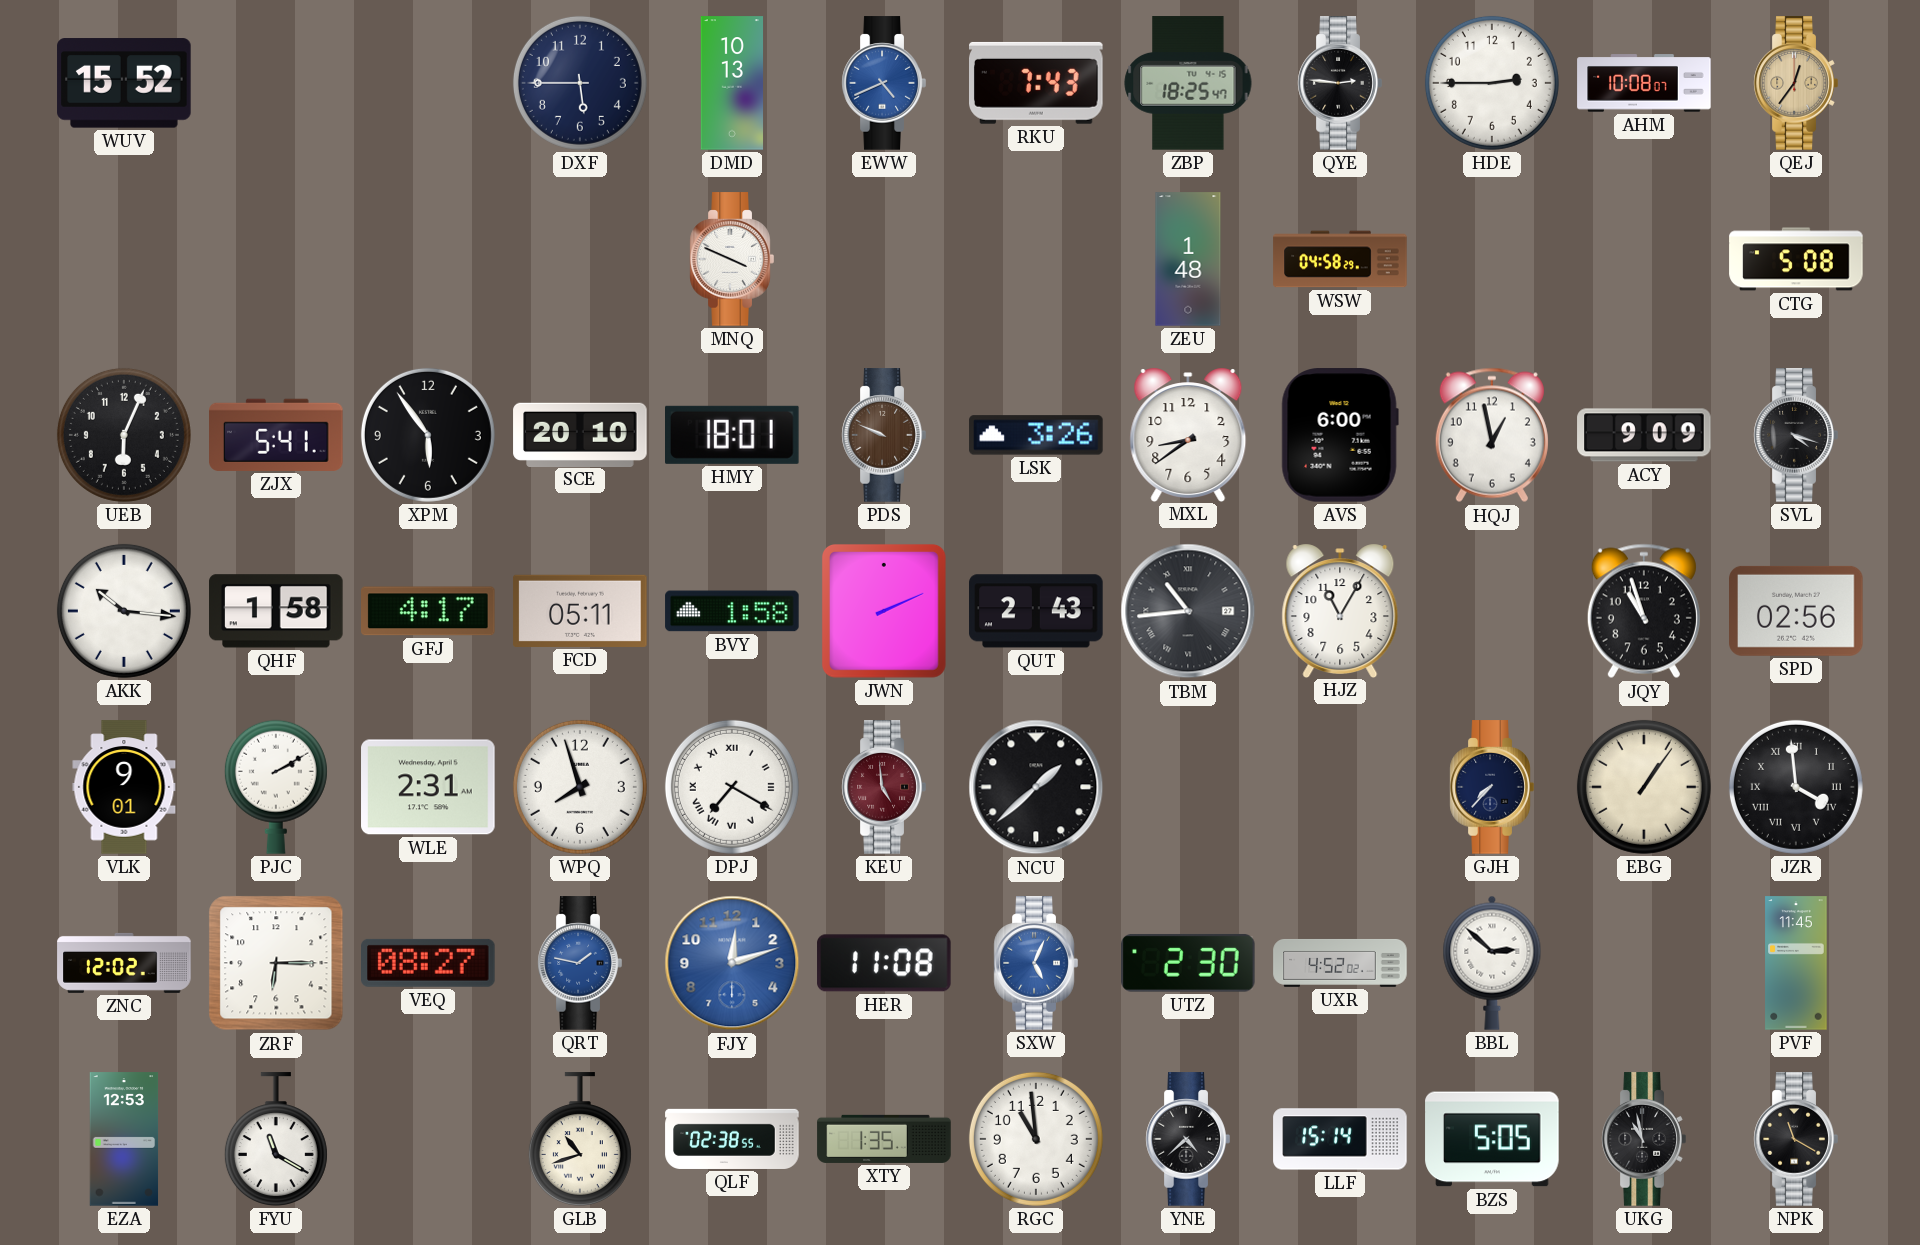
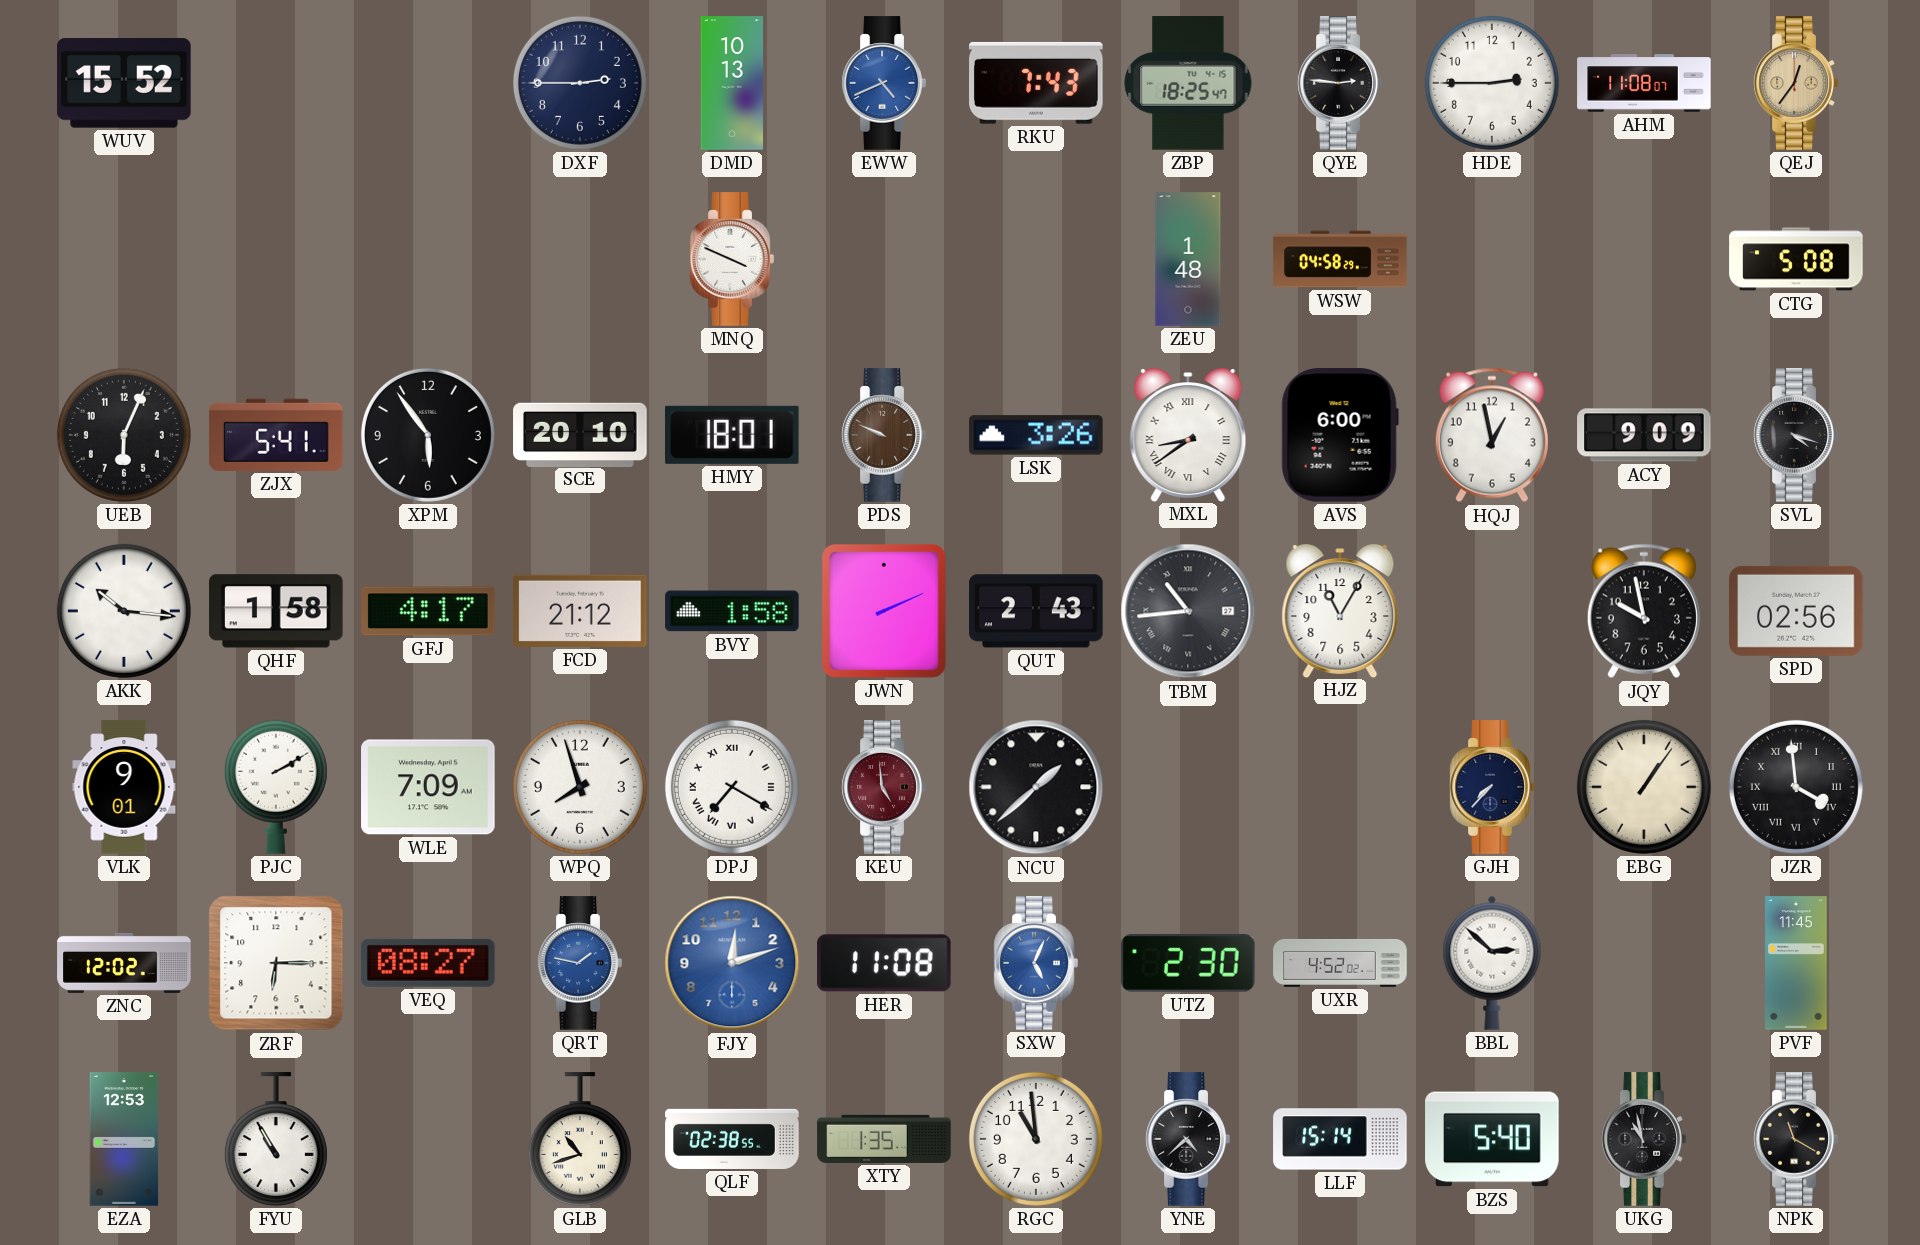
DXF: 5:45 -> 2:45 (580, 83)
AHM: 10:08 -> 11:08 (1644, 83)
MXL numerals: Arabic -> Roman (1188, 434)
FCD: 05:11 -> 21:12 (580, 611)
JQY: 10:57 -> 9:58 (1644, 611)
WLE: 2:31 -> 7:09 (428, 787)
FYU: 11:20 -> 10:55 (276, 1139)
BZS: 5:05 -> 5:40 (1492, 1139)
